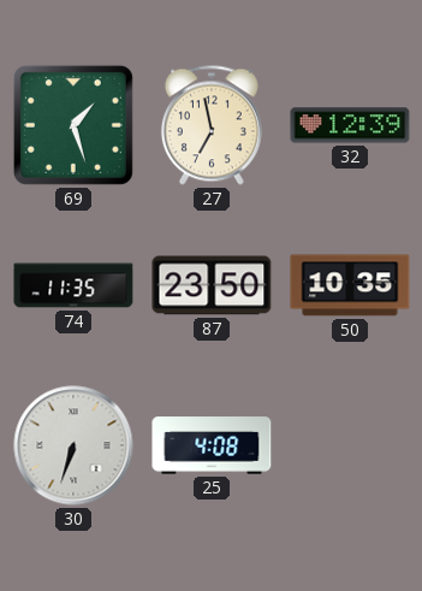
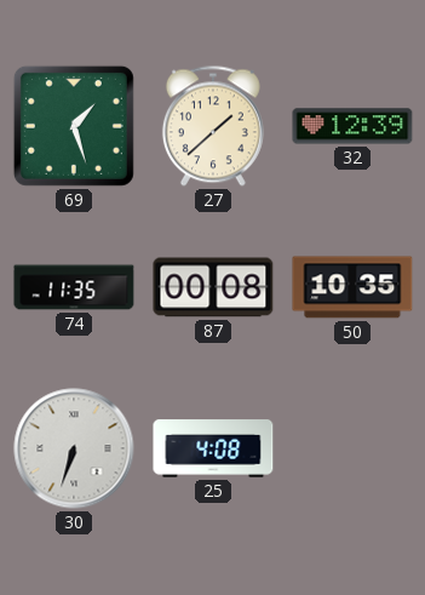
27: 6:58 -> 1:38 (213, 126)
87: 23:50 -> 00:08 (213, 287)
